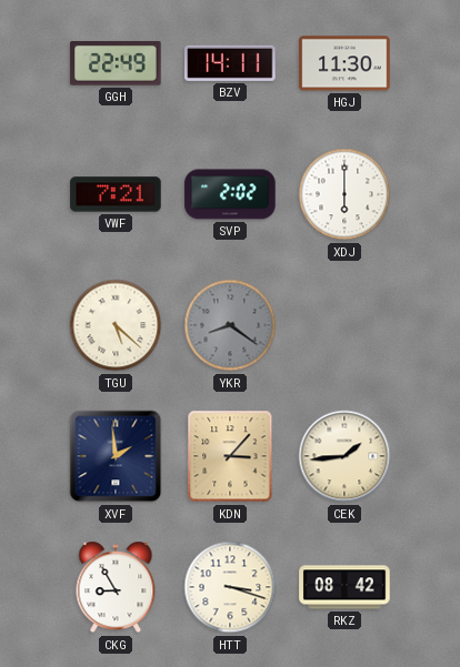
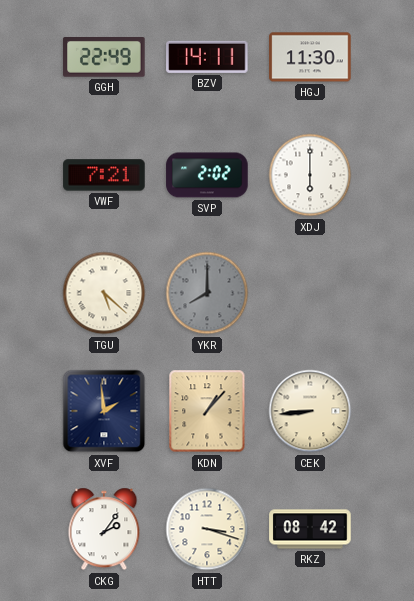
YKR: 8:21 -> 8:00 (207, 293)
KDN: 3:07 -> 1:07 (207, 411)
CEK: 1:44 -> 8:44 (310, 411)
CKG: 8:55 -> 2:06 (104, 529)
